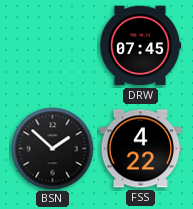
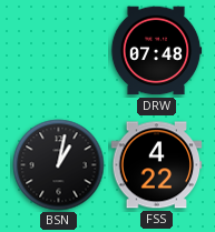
DRW: 07:45 -> 07:48 (156, 51)
BSN: 1:52 -> 1:02 (59, 165)
